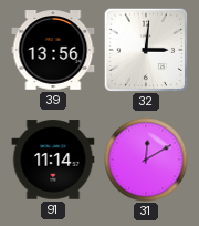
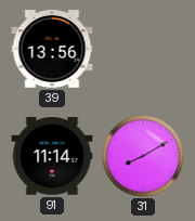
32: 3:01 -> none (146, 50)
31: 12:10 -> 8:10 (143, 156)
